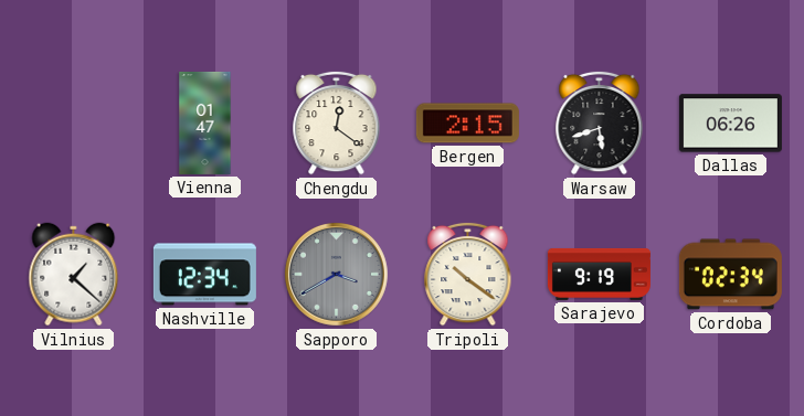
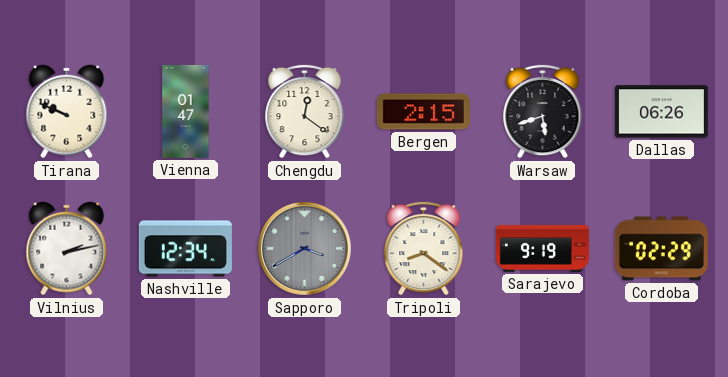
Tirana: none -> 9:49 (67, 112)
Vilnius: 1:22 -> 2:13 (67, 249)
Tripoli: 10:21 -> 8:21 (424, 248)
Cordoba: 02:34 -> 02:29 (661, 249)
